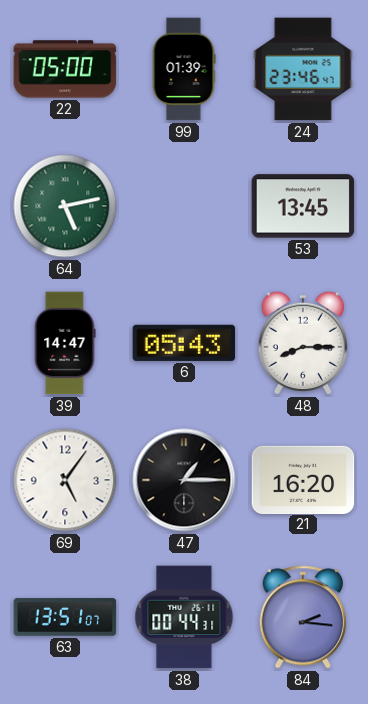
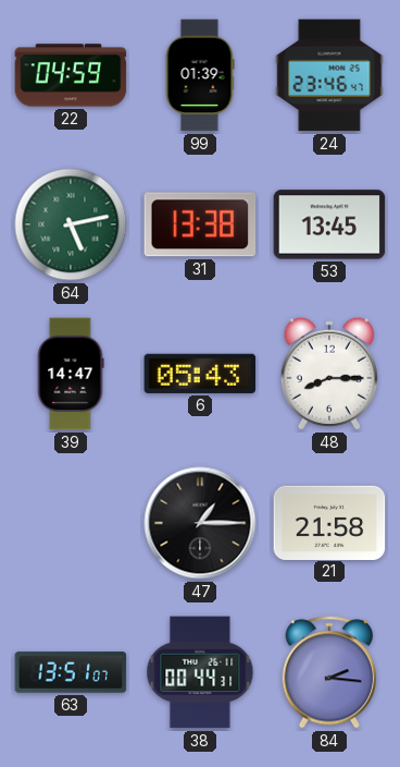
22: 05:00 -> 04:59 (71, 75)
31: none -> 13:38 (200, 224)
69: 5:06 -> none (65, 480)
21: 16:20 -> 21:58 (329, 522)
